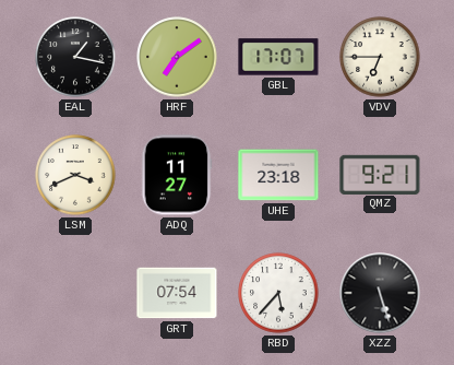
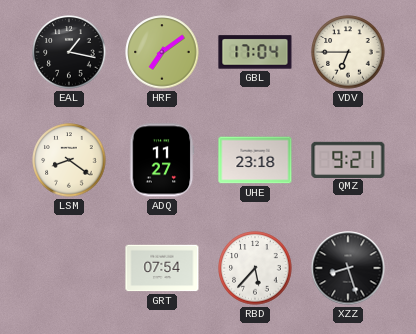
GBL: 17:07 -> 17:04 (255, 52)
LSM: 3:41 -> 8:21 (69, 160)
XZZ: 5:27 -> 8:27 (348, 268)
